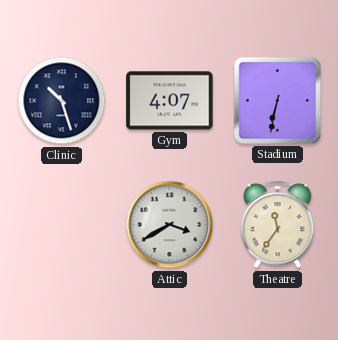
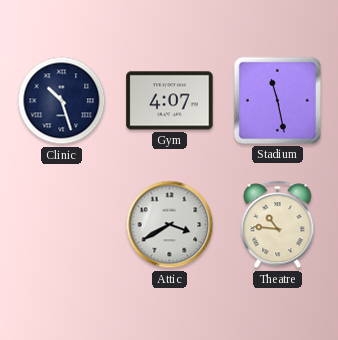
Stadium: 6:32 -> 11:28 (277, 100)
Theatre: 11:36 -> 10:46 (278, 225)
